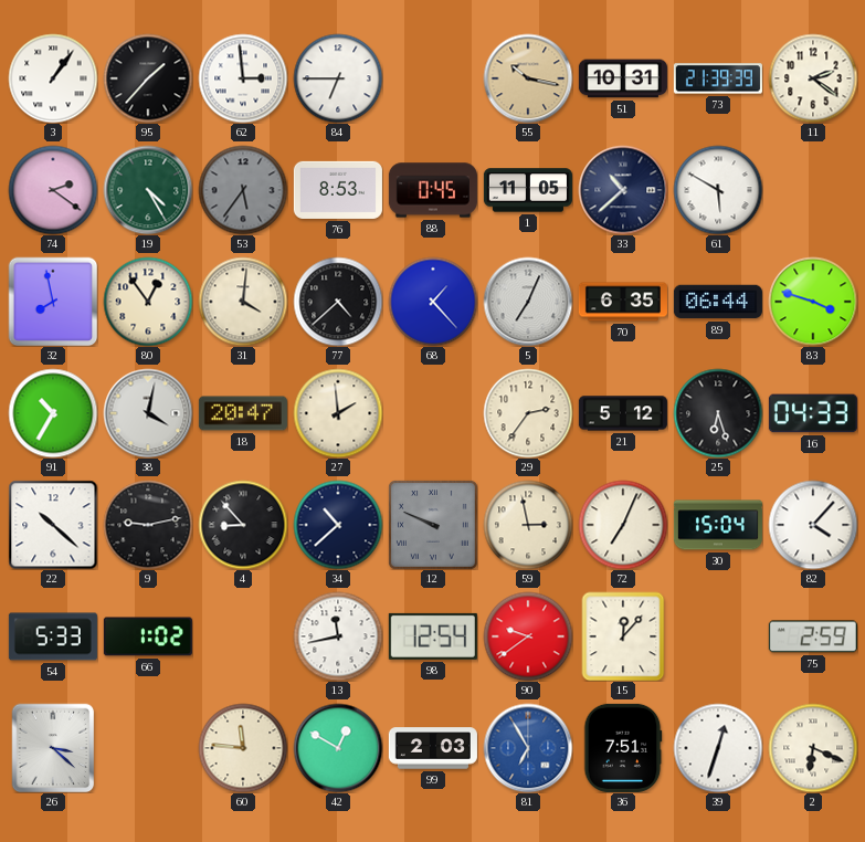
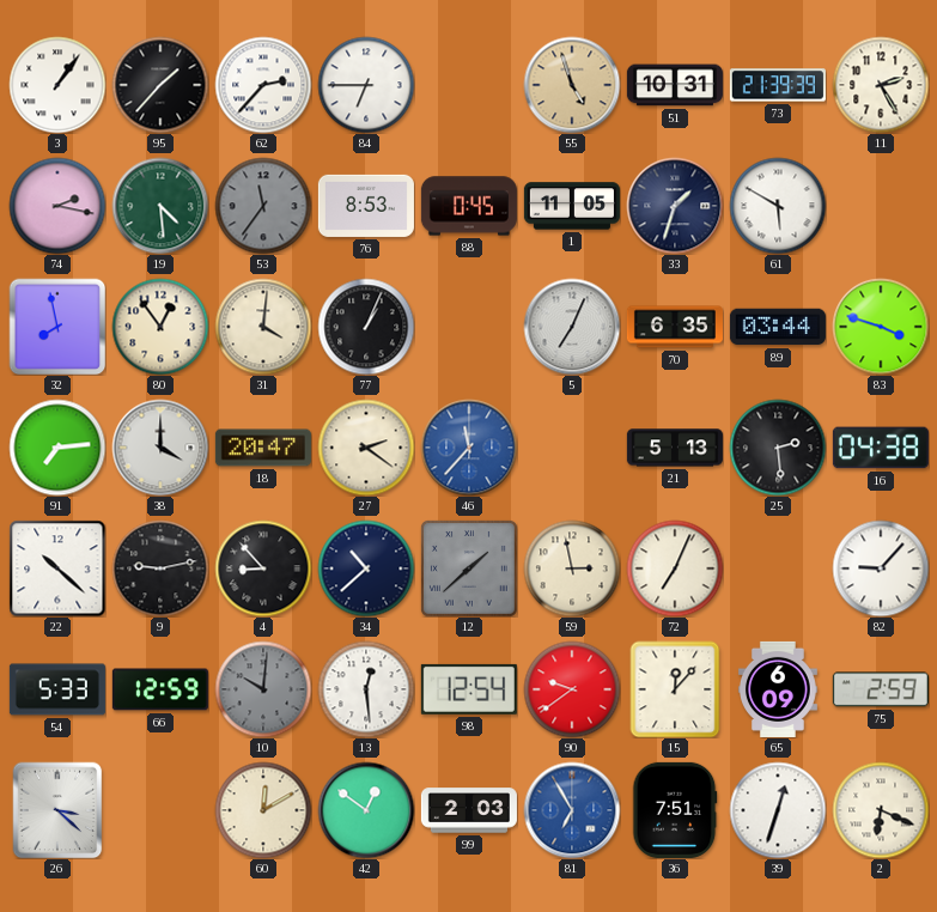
62: 2:59 -> 2:37 (263, 85)
55: 10:17 -> 4:57 (572, 85)
11: 2:21 -> 2:25 (881, 85)
74: 2:21 -> 2:17 (57, 206)
19: 4:25 -> 4:29 (160, 206)
53: 5:36 -> 11:36 (263, 206)
33: 10:38 -> 1:33 (675, 206)
77: 4:38 -> 1:04 (366, 327)
68: 1:23 -> none (433, 302)
89: 06:44 -> 03:44 (778, 327)
91: 10:35 -> 7:14 (57, 448)
38: 4:02 -> 4:00 (160, 448)
27: 1:59 -> 2:21 (366, 448)
46: none -> 11:37 (469, 448)
29: 2:36 -> none (528, 413)
21: 5:12 -> 5:13 (675, 448)
25: 6:27 -> 2:29 (778, 448)
16: 04:33 -> 04:38 (881, 448)
12: 9:49 -> 1:38 (469, 569)
30: 15:04 -> none (718, 525)
82: 4:07 -> 9:07 (881, 569)
66: 1:02 -> 12:59 (160, 689)
10: none -> 10:01 (263, 689)
13: 11:43 -> 12:29 (366, 689)
65: none -> 6:09 (778, 689)
60: 11:46 -> 12:10 (263, 810)
42: 12:50 -> 12:51 (366, 810)
